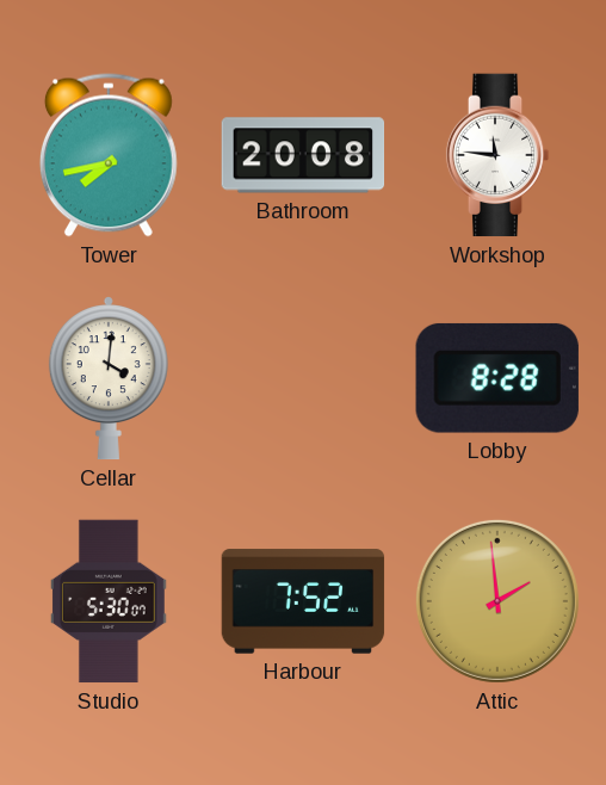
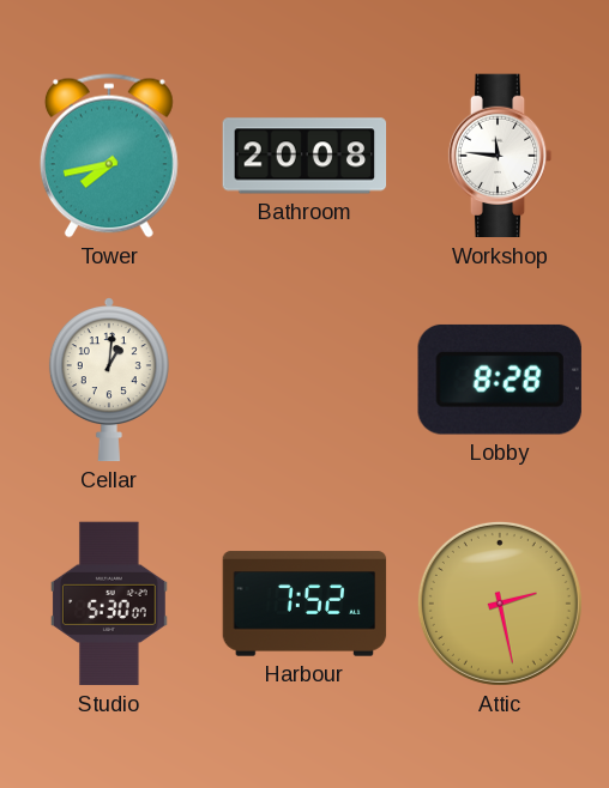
Cellar: 4:01 -> 1:01 (109, 380)
Attic: 1:59 -> 2:28 (500, 604)
